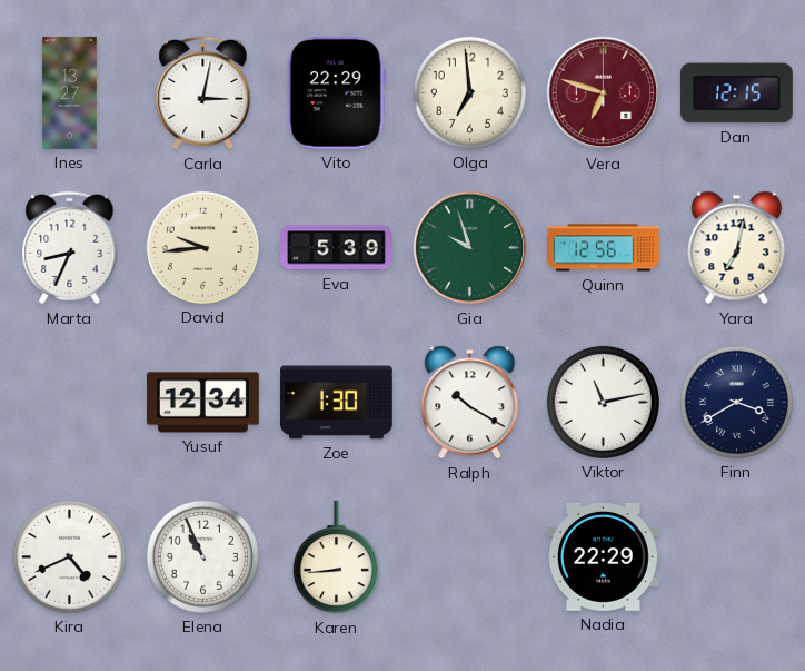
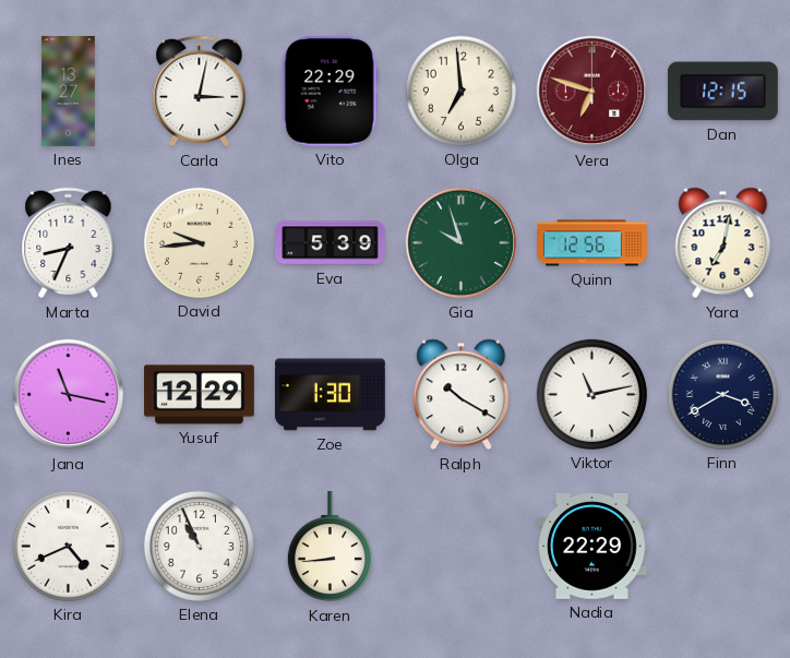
Jana: none -> 11:17 (69, 395)
Yusuf: 12:34 -> 12:29 (200, 395)
